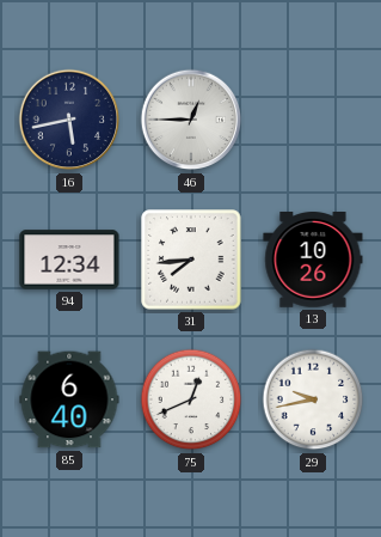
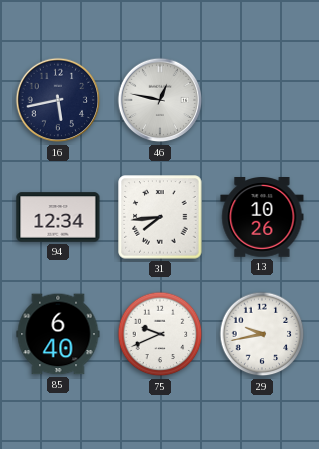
46: 12:45 -> 12:47 (160, 100)
75: 12:41 -> 9:41 (160, 334)
